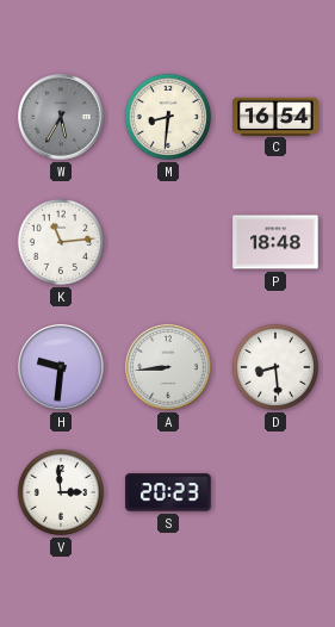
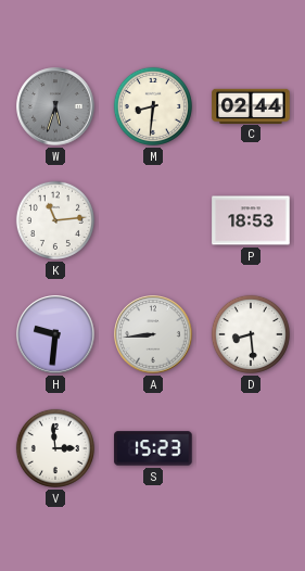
W: 5:35 -> 5:33 (55, 106)
C: 16:54 -> 02:44 (251, 105)
P: 18:48 -> 18:53 (251, 220)
S: 20:23 -> 15:23 (153, 448)
